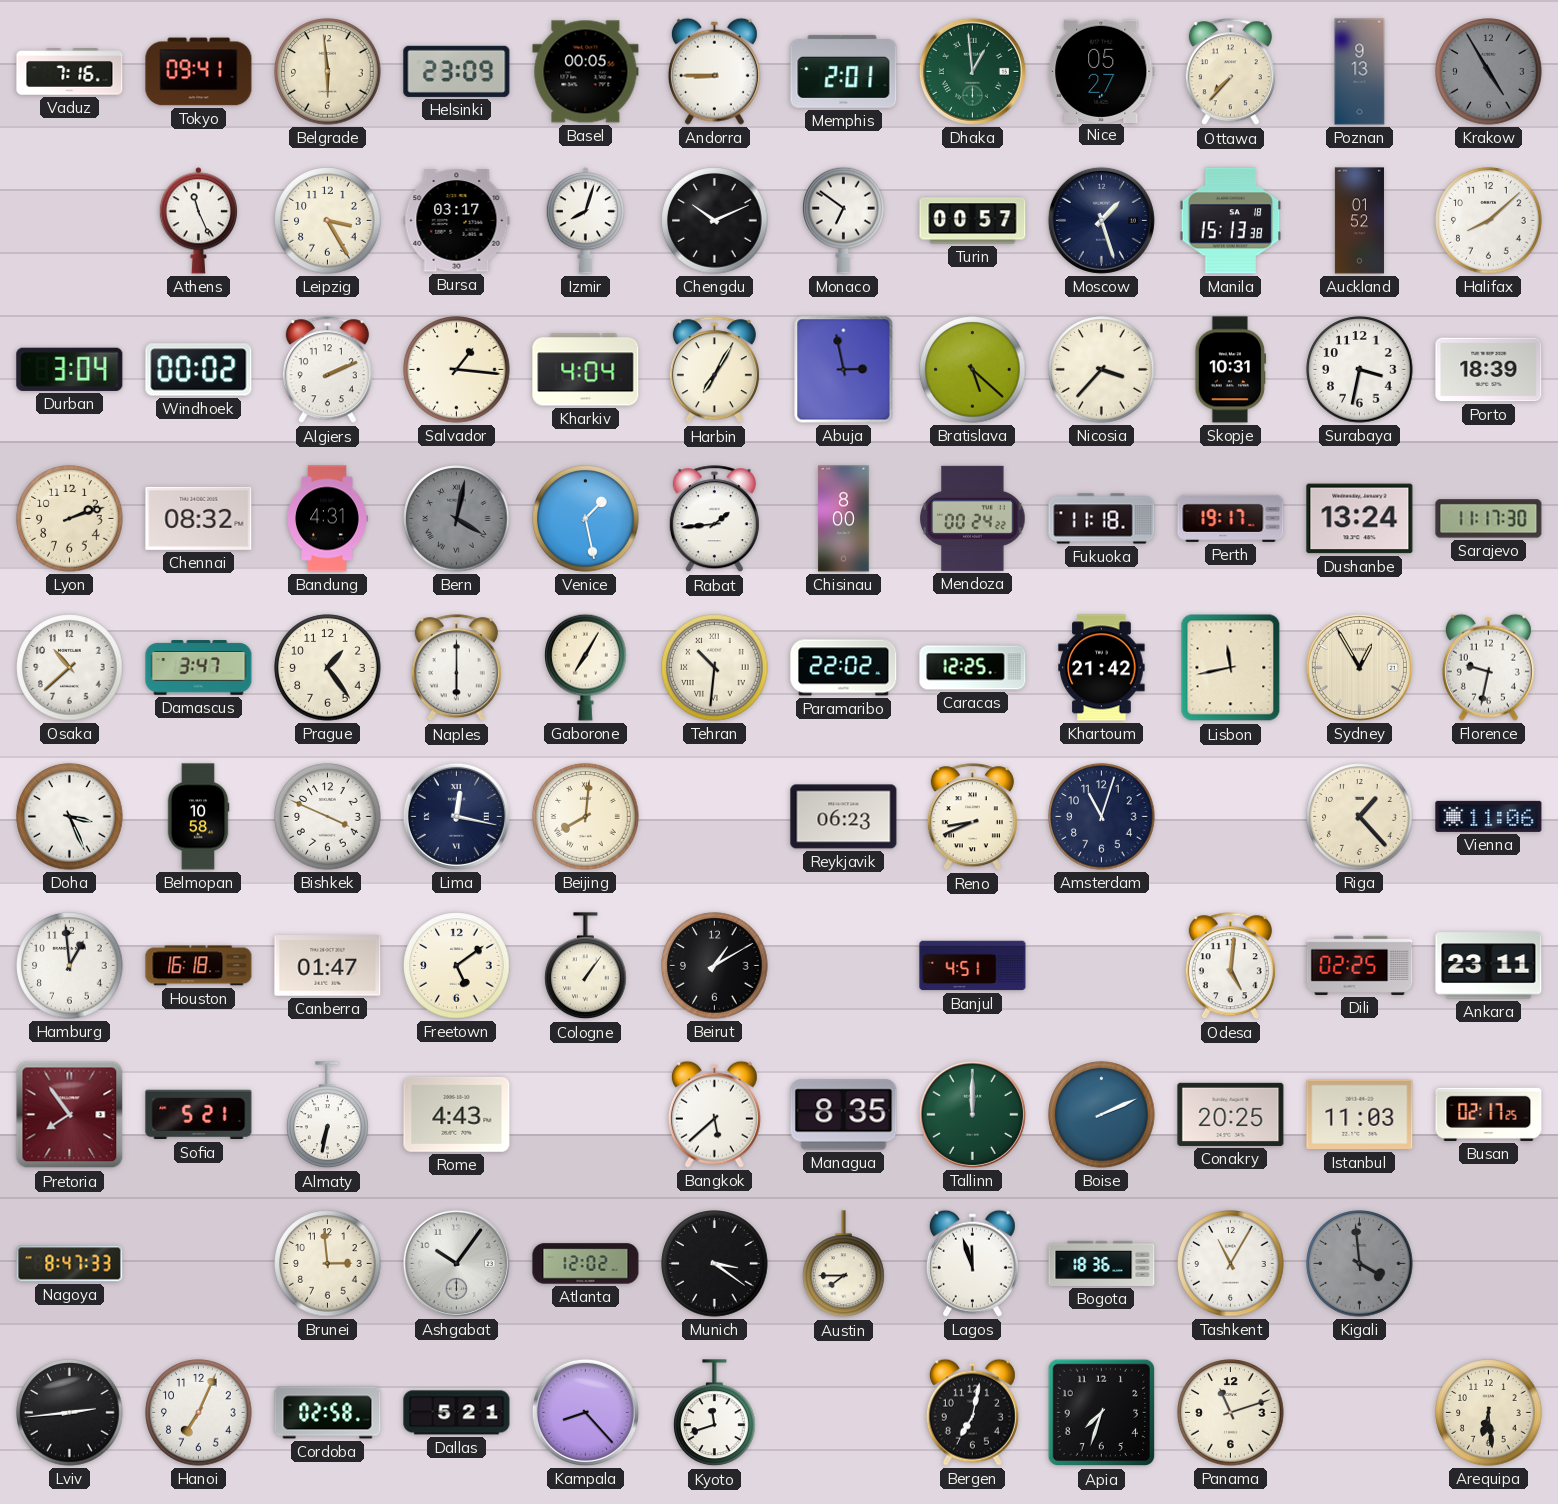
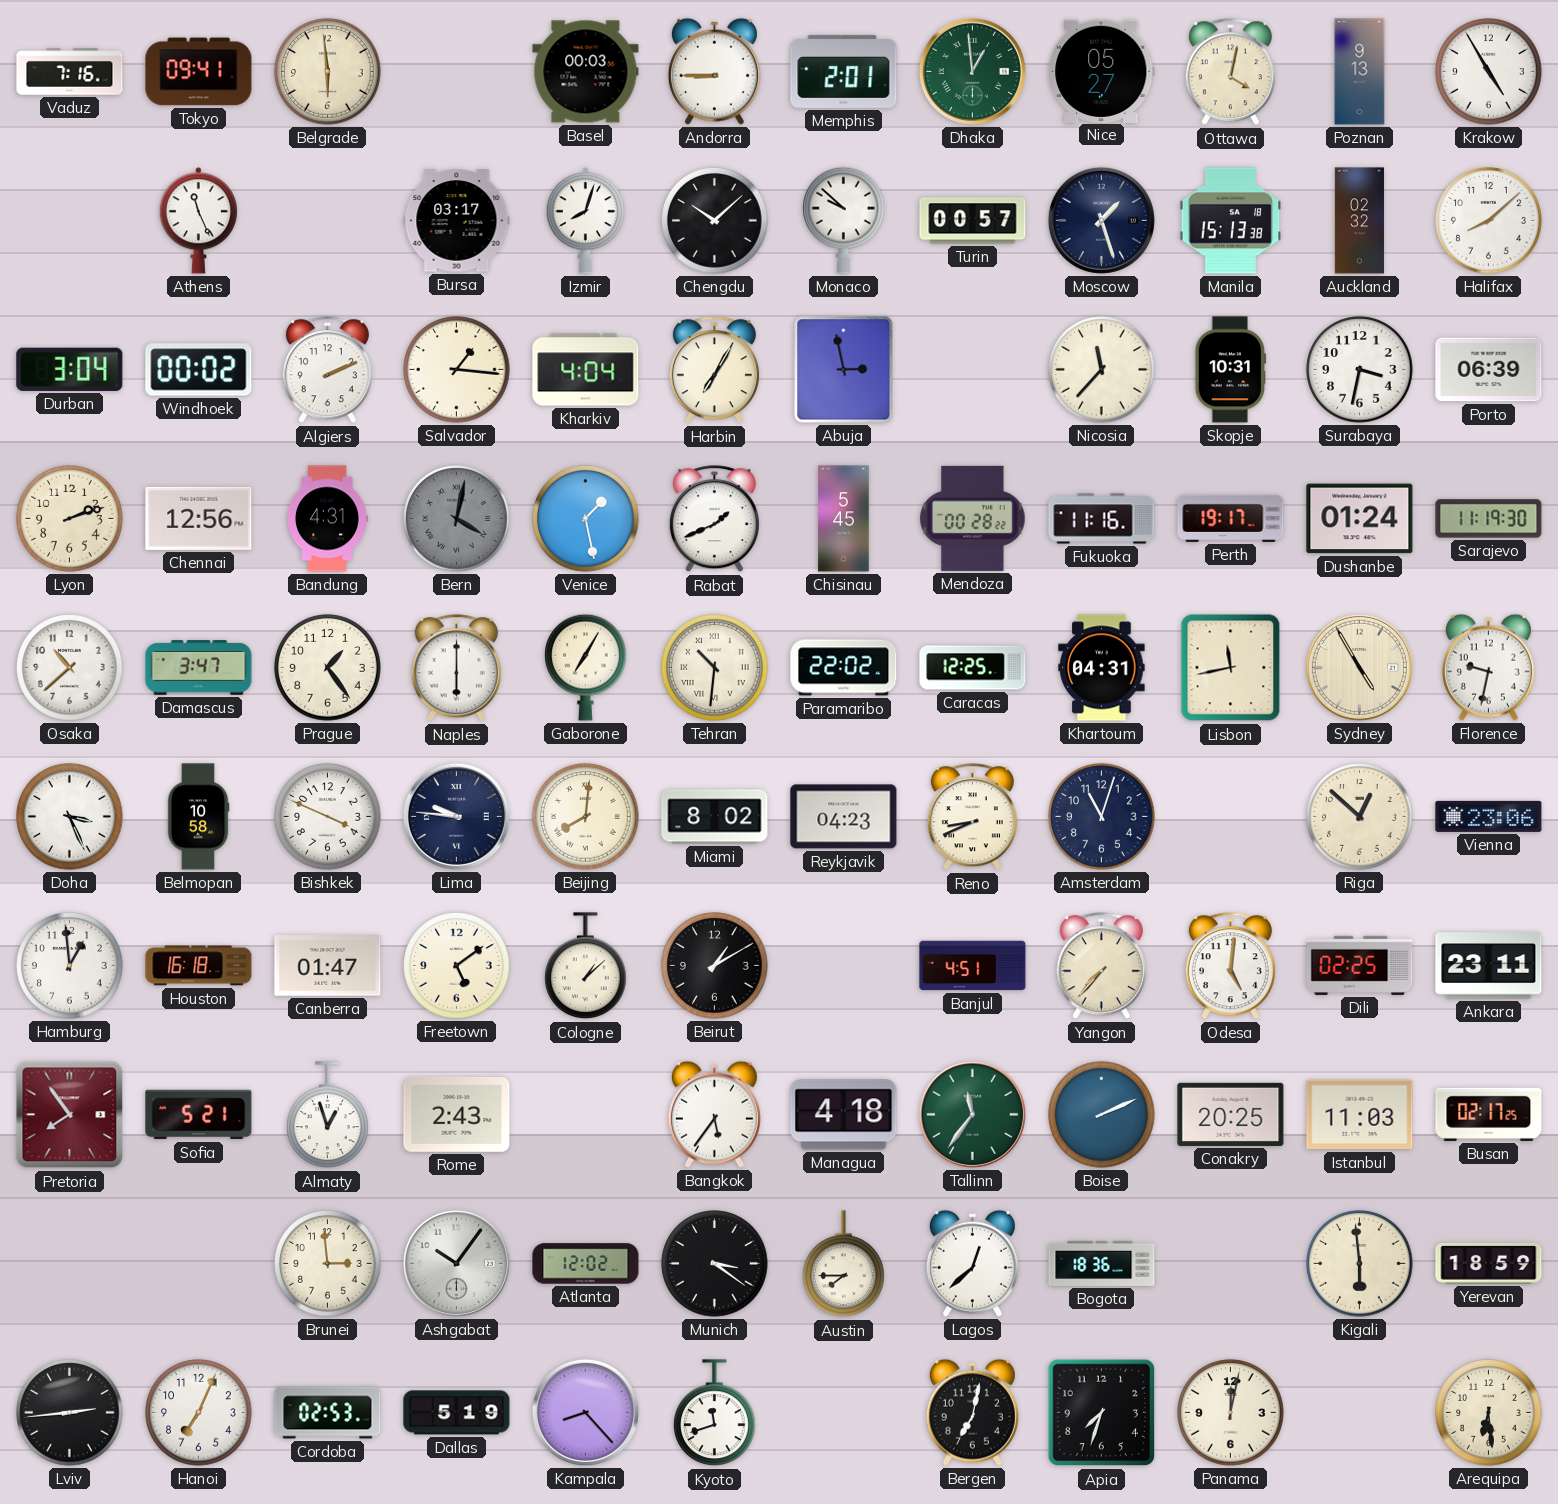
Helsinki: 23:09 -> none (457, 71)
Basel: 00:05 -> 00:03 (586, 72)
Ottawa: 7:37 -> 4:02 (1230, 72)
Krakow dial: grey -> white (1489, 72)
Leipzig: 3:25 -> none (328, 221)
Chengdu: 10:11 -> 10:08 (715, 221)
Monaco: 6:51 -> 9:52 (844, 220)
Auckland: 01:52 -> 02:32 (1359, 221)
Bratislava: 5:22 -> none (973, 370)
Nicosia: 3:37 -> 11:37 (1102, 370)
Porto: 18:39 -> 06:39 (1489, 370)
Chennai: 08:32 -> 12:56 (199, 518)
Rabat: 1:44 -> 1:41 (714, 519)
Chisinau: 8:00 -> 5:45 (844, 519)
Mendoza: 00:24 -> 00:28 (973, 518)
Fukuoka: 11:18 -> 11:16 (1102, 519)
Dushanbe: 13:24 -> 01:24 (1360, 519)
Sarajevo: 11:17 -> 11:19 (1489, 519)
Khartoum: 21:42 -> 04:31 (1102, 668)
Sydney: 12:55 -> 4:55 (1359, 667)
Lima: 12:17 -> 9:46 (456, 816)
Miami: none -> 8:02 (715, 817)
Reykjavik: 06:23 -> 04:23 (844, 817)
Riga: 1:23 -> 12:52 (1360, 817)
Vienna: 11:06 -> 23:06 (1489, 816)
Cologne: 1:06 -> 1:08 (586, 966)
Yangon: none -> 7:37 (1101, 966)
Almaty: 6:32 -> 12:57 (328, 1115)
Rome: 4:43 -> 2:43 (457, 1114)
Bangkok: 5:38 -> 5:36 (714, 1114)
Managua: 8:35 -> 4:18 (844, 1115)
Tallinn: 12:00 -> 11:36 (972, 1114)
Nagoya: 8:47 -> none (70, 1264)
Lagos: 11:57 -> 12:38 (972, 1263)
Tashkent: 11:05 -> none (1231, 1264)
Kigali: 3:59 -> 5:59 (1360, 1264)
Kigali dial: grey -> cream (1360, 1264)
Yerevan: none -> 18:59 (1489, 1263)
Cordoba: 02:58 -> 02:53 (328, 1413)
Dallas: 5:21 -> 5:19 (457, 1413)
Panama: 11:12 -> 12:02 (1231, 1413)
